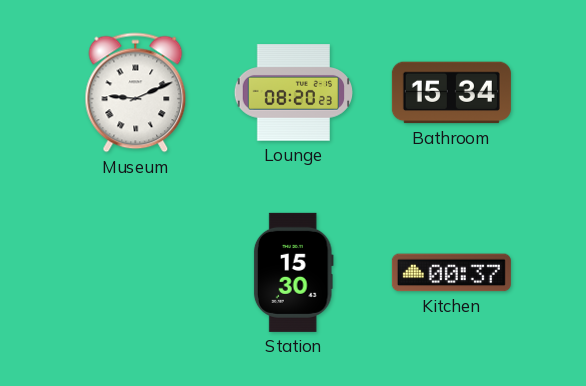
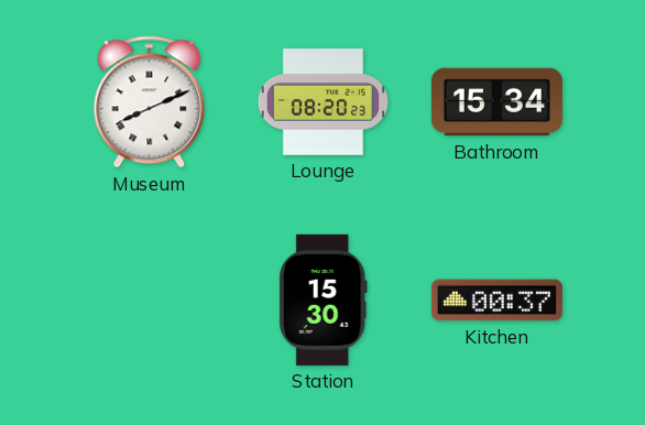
Museum: 9:11 -> 8:11 (150, 102)
